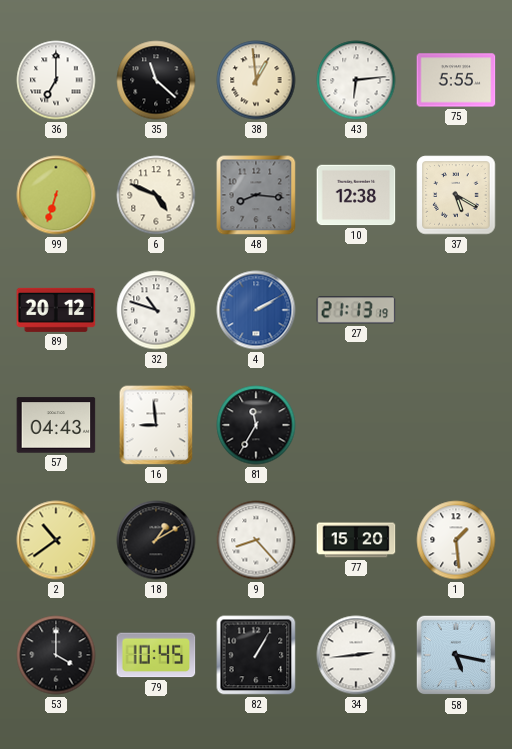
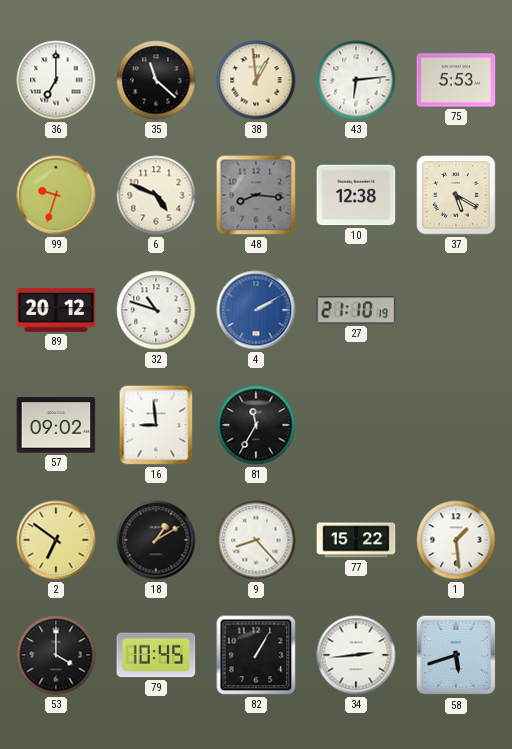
75: 5:55 -> 5:53 (456, 80)
99: 6:33 -> 9:33 (56, 195)
27: 21:13 -> 21:10 (356, 310)
57: 04:43 -> 09:02 (56, 425)
2: 10:39 -> 6:51 (56, 540)
77: 15:20 -> 15:22 (356, 540)
58: 5:17 -> 5:42 (456, 655)
